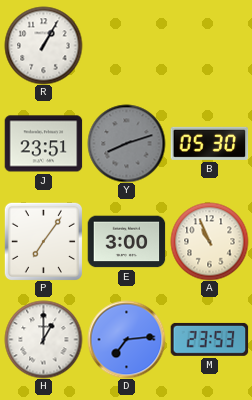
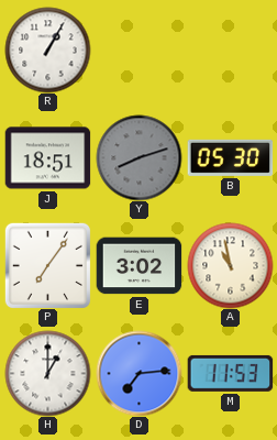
J: 23:51 -> 18:51 (47, 158)
E: 3:00 -> 3:02 (138, 266)
A: 10:56 -> 10:58 (230, 265)
M: 23:53 -> 11:53 (230, 373)
